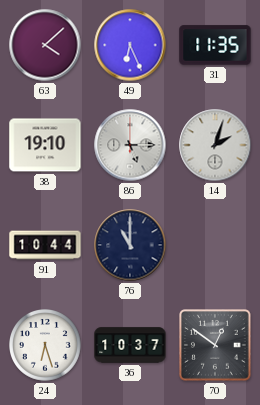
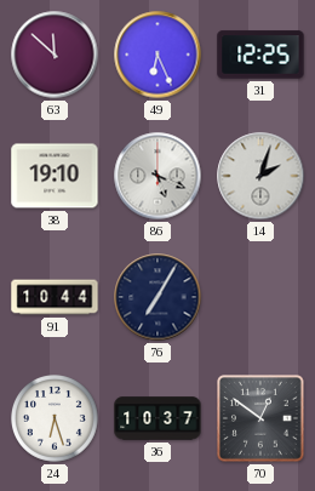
63: 4:08 -> 11:52 (55, 55)
31: 11:35 -> 12:25 (260, 55)
86: 5:15 -> 5:19 (157, 176)
76: 11:00 -> 7:05 (157, 297)
